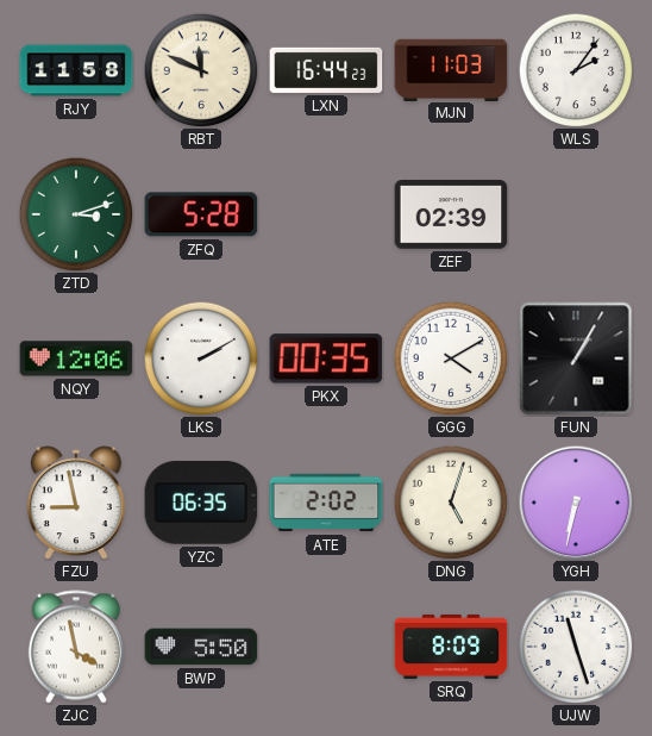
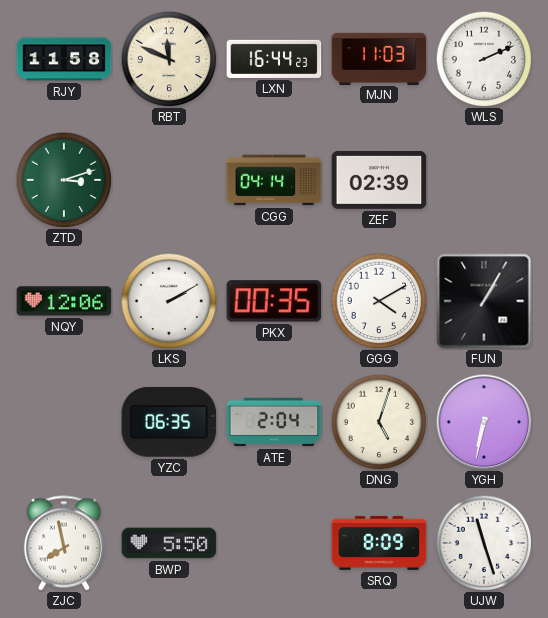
WLS: 2:06 -> 2:11 (484, 59)
ZFQ: 5:28 -> none (201, 214)
CGG: none -> 04:14 (274, 180)
FZU: 8:58 -> none (76, 503)
ATE: 2:02 -> 2:04 (274, 422)
ZJC: 3:58 -> 7:58 (63, 543)
